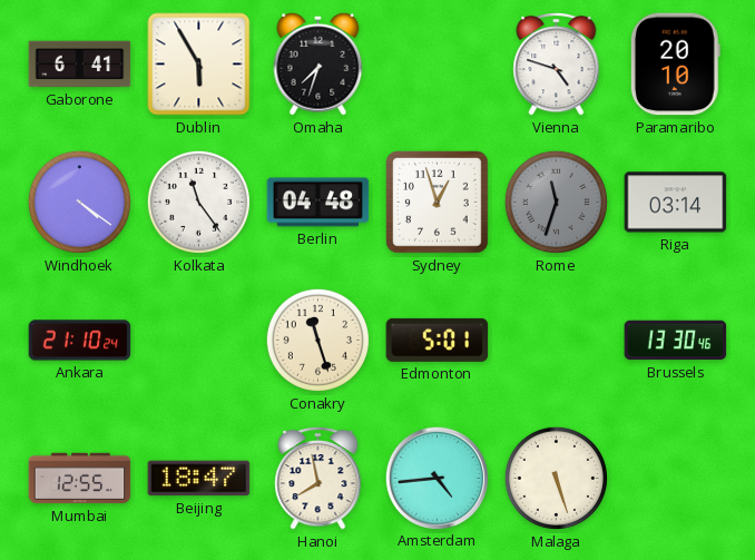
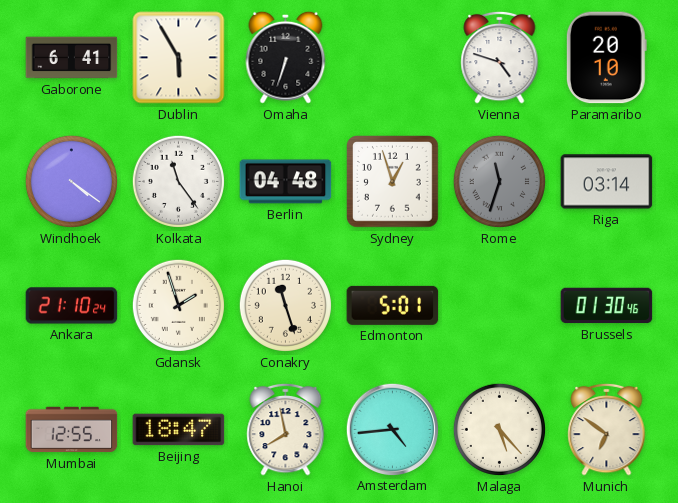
Omaha: 7:33 -> 6:33 (286, 57)
Gdansk: none -> 1:57 (178, 305)
Brussels: 13:30 -> 01:30 (607, 306)
Malaga: 5:27 -> 5:23 (499, 429)
Munich: none -> 6:51 (607, 429)
